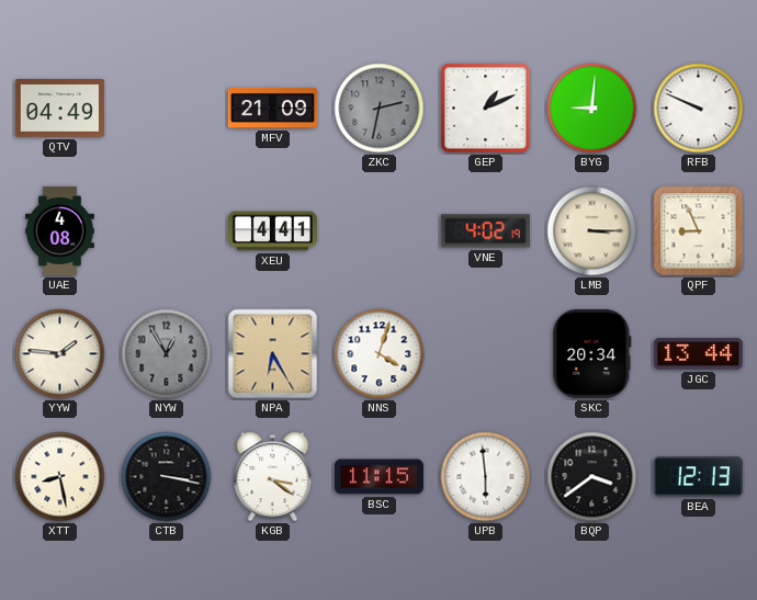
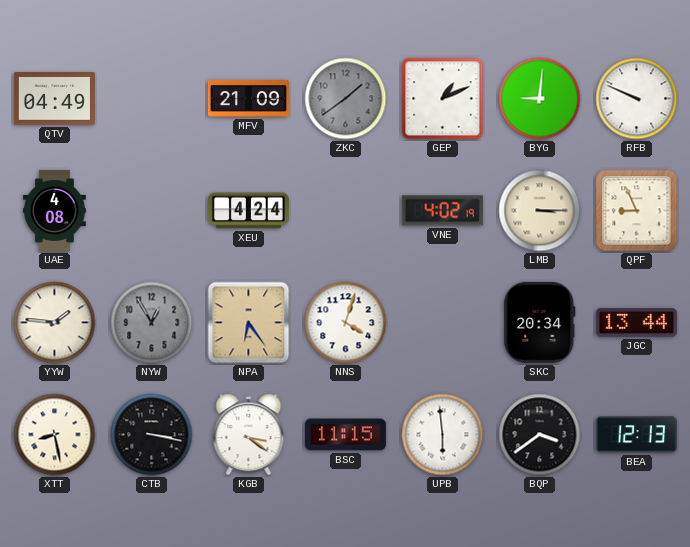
ZKC: 2:32 -> 1:39 (346, 99)
XEU: 4:41 -> 4:24 (248, 211)
NPA: 6:25 -> 6:24 (249, 323)
